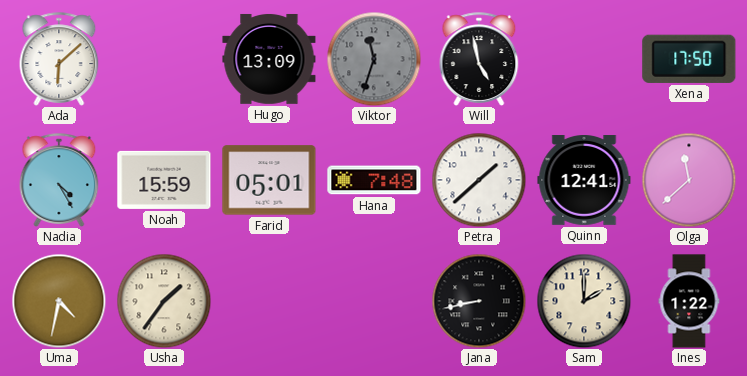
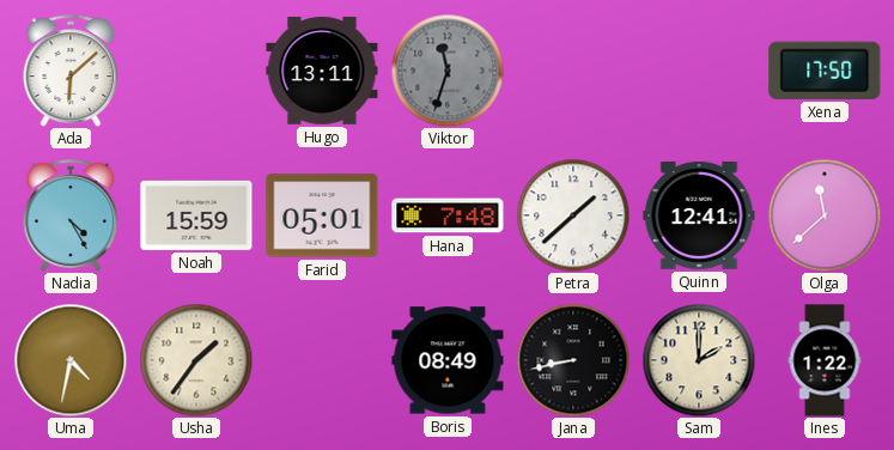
Hugo: 13:09 -> 13:11 (322, 71)
Will: 4:58 -> none (479, 59)
Boris: none -> 08:49 (448, 360)
